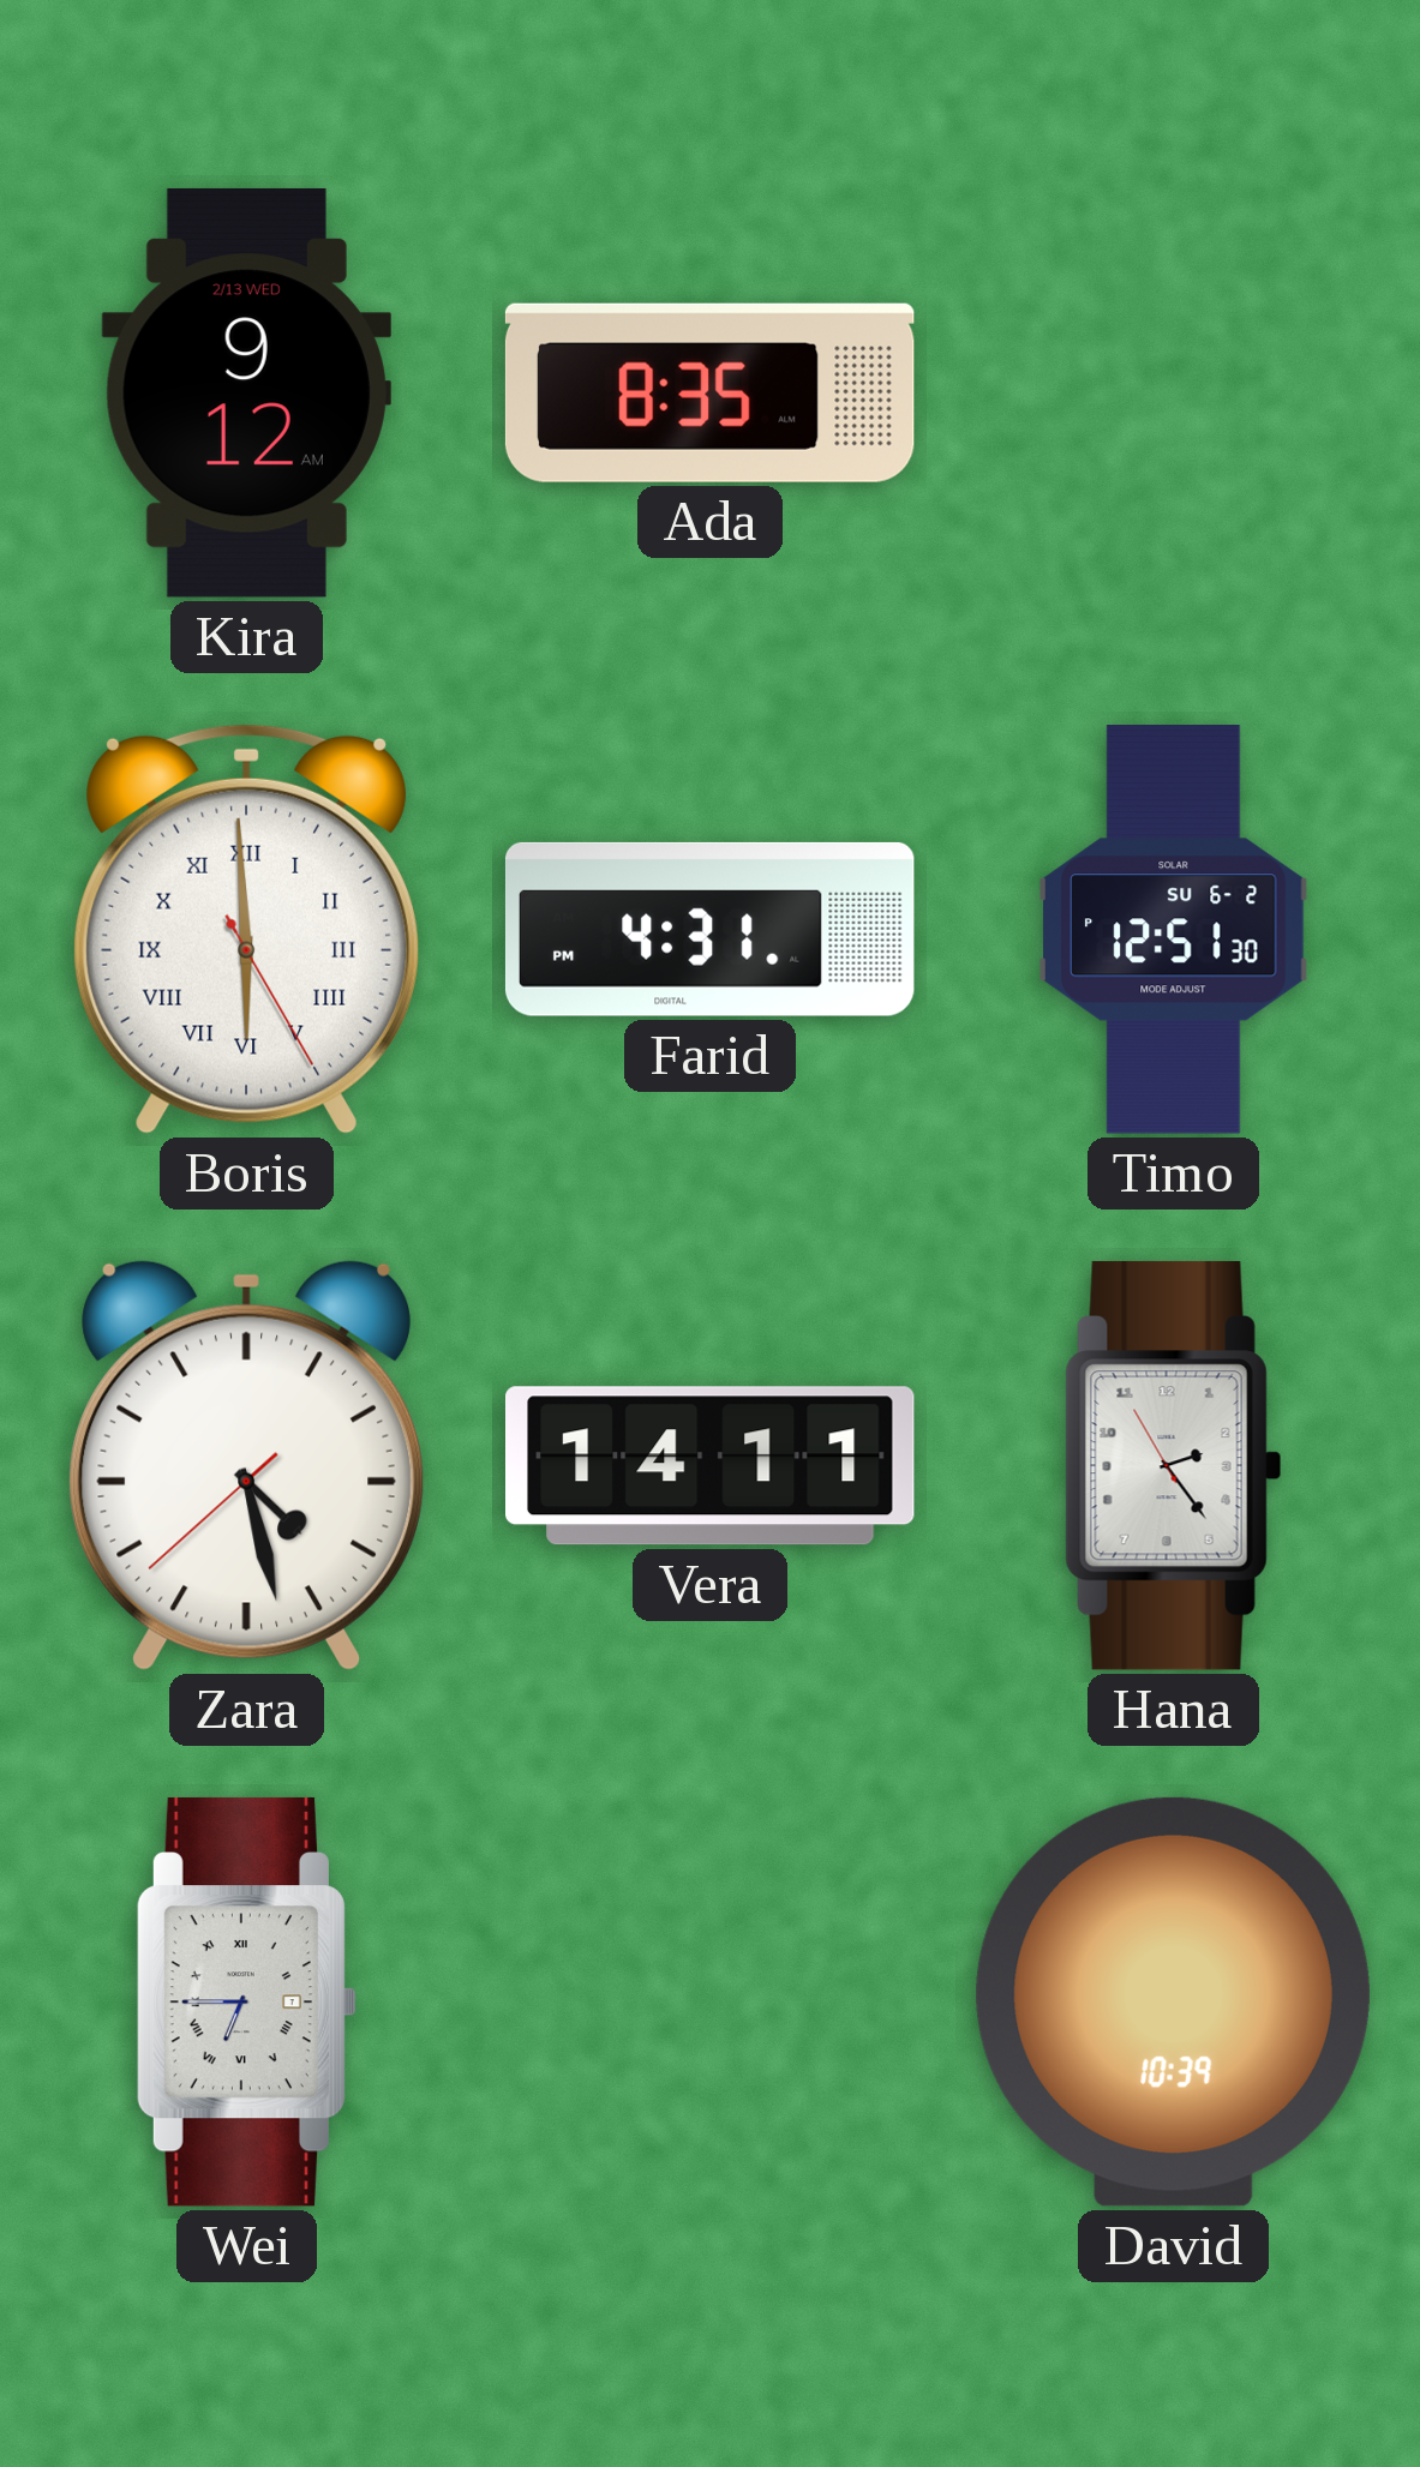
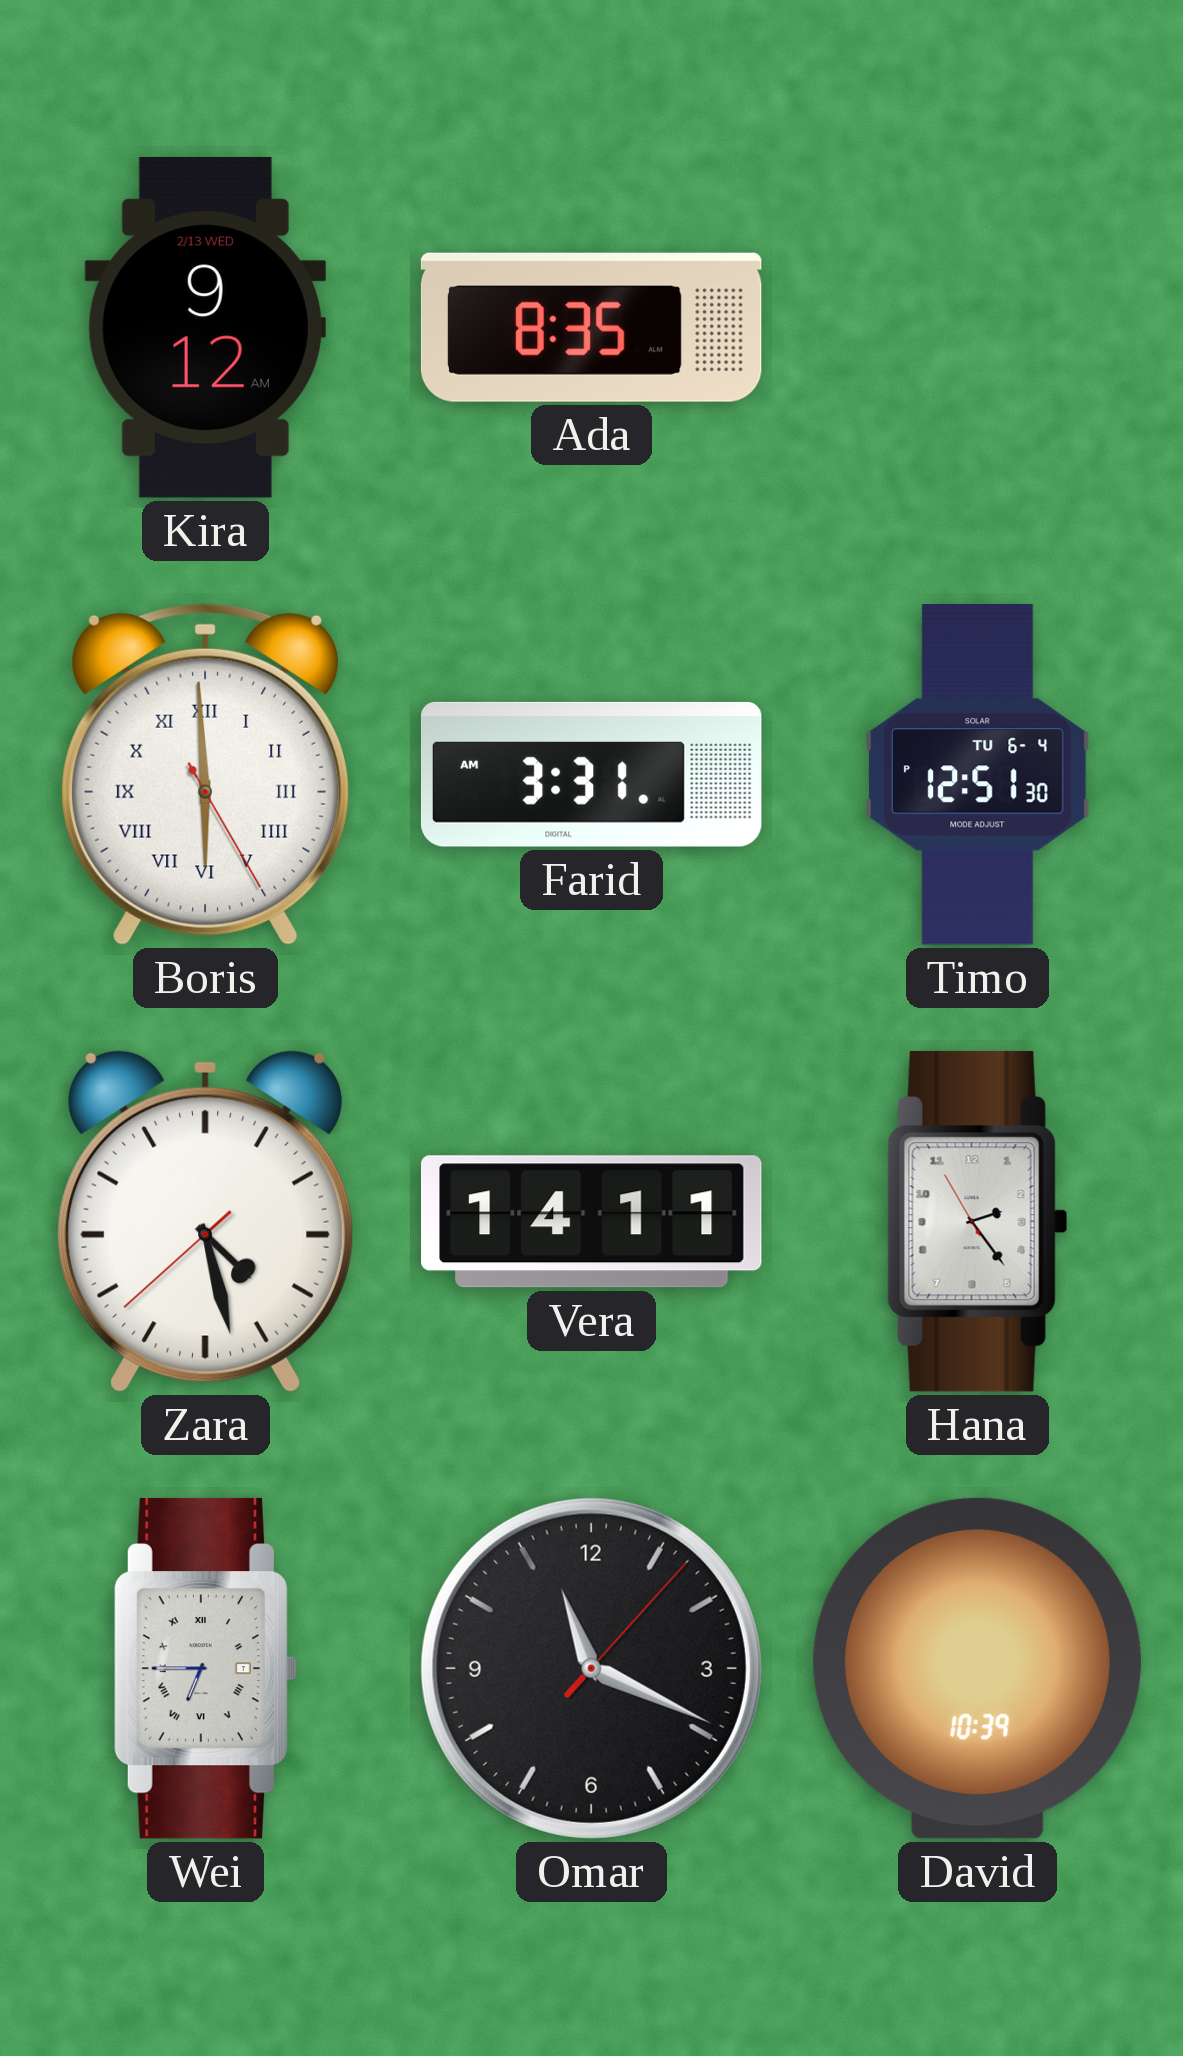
Farid: 4:31 -> 3:31 (591, 774)
Timo date: SU 6-2 -> TU 6-4 (978, 775)
Omar: none -> 11:19 (591, 1668)
